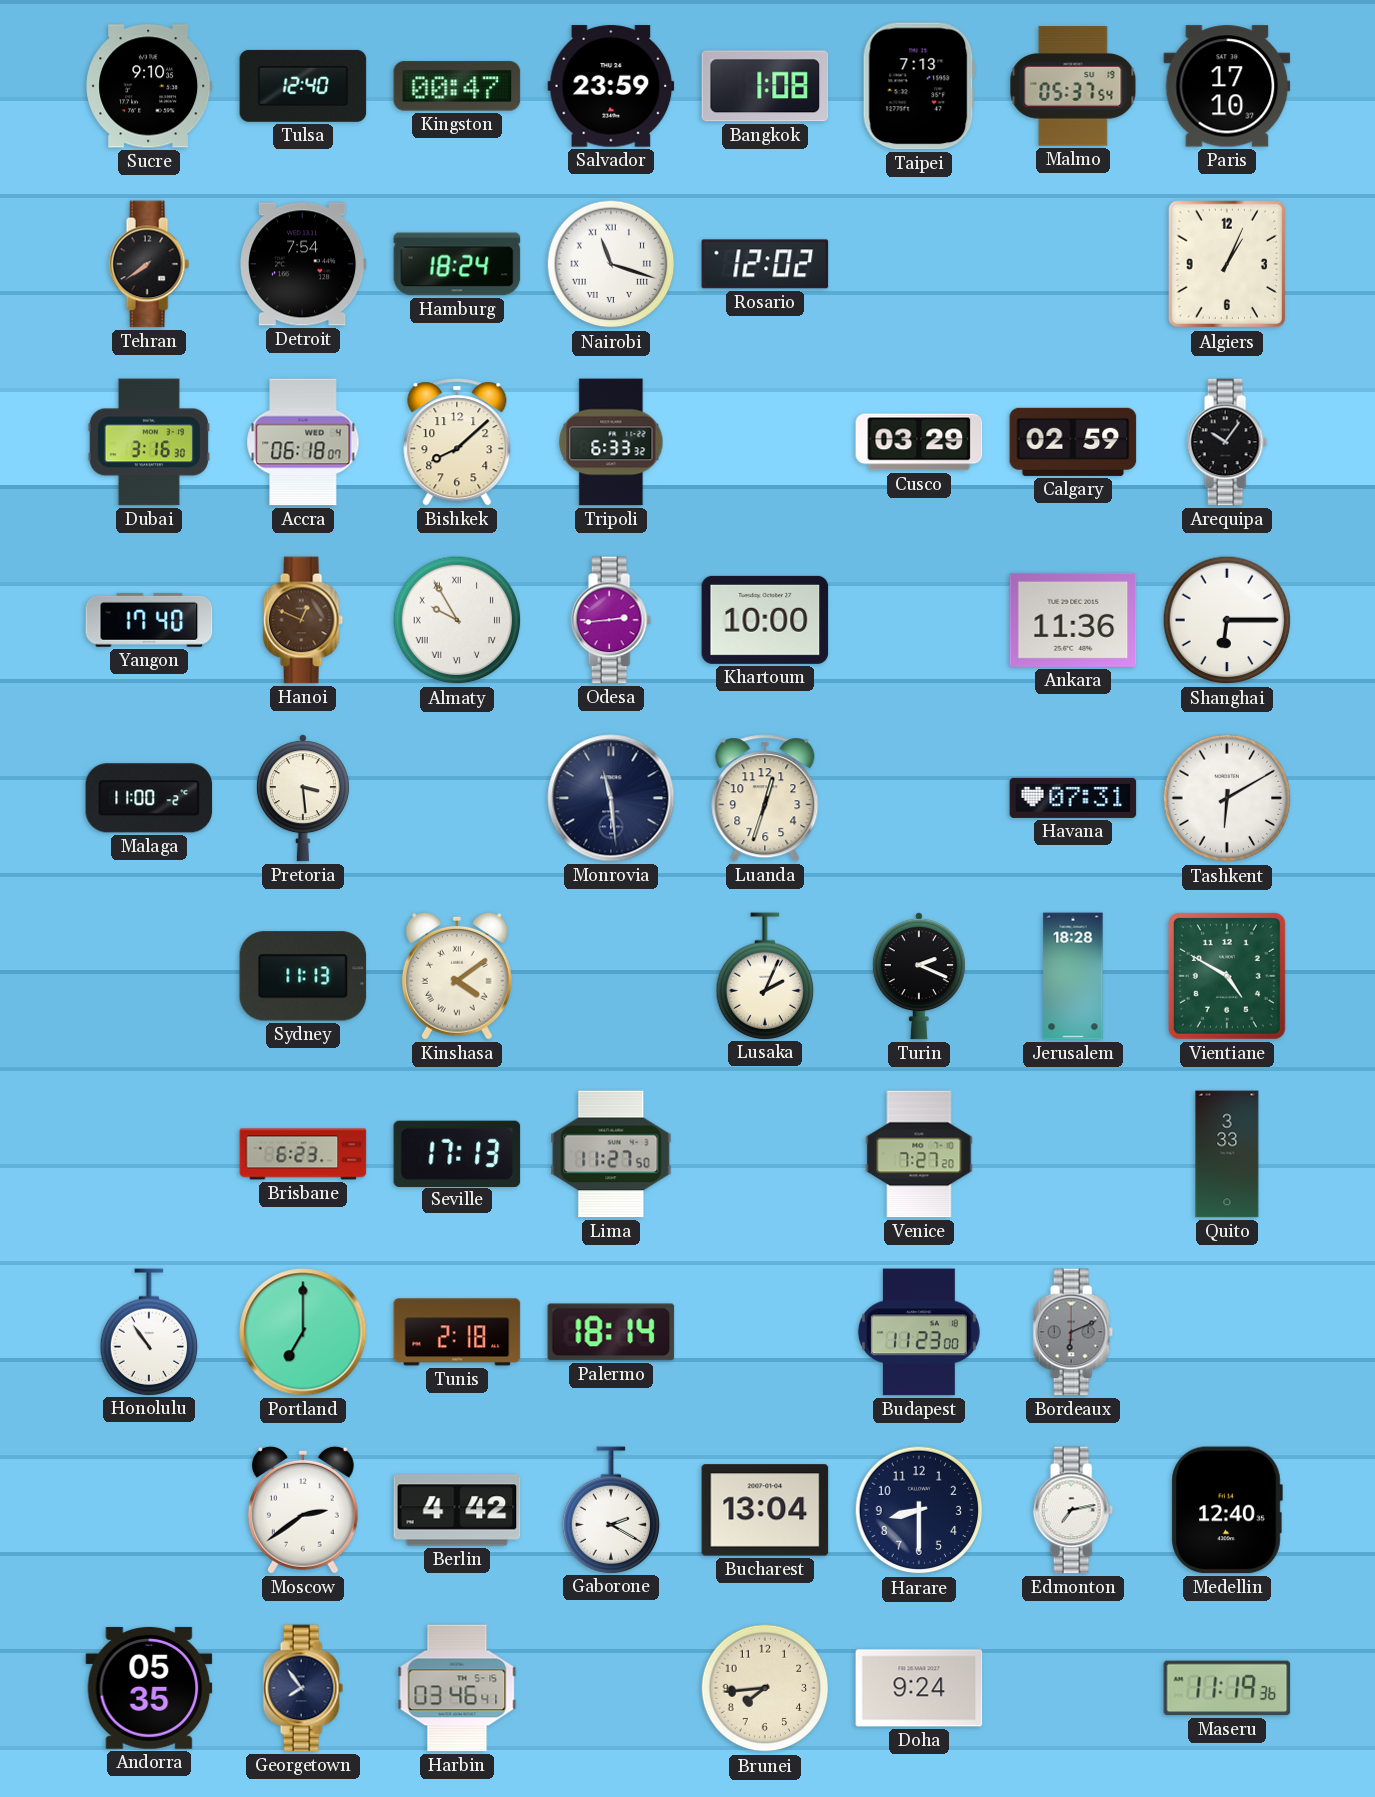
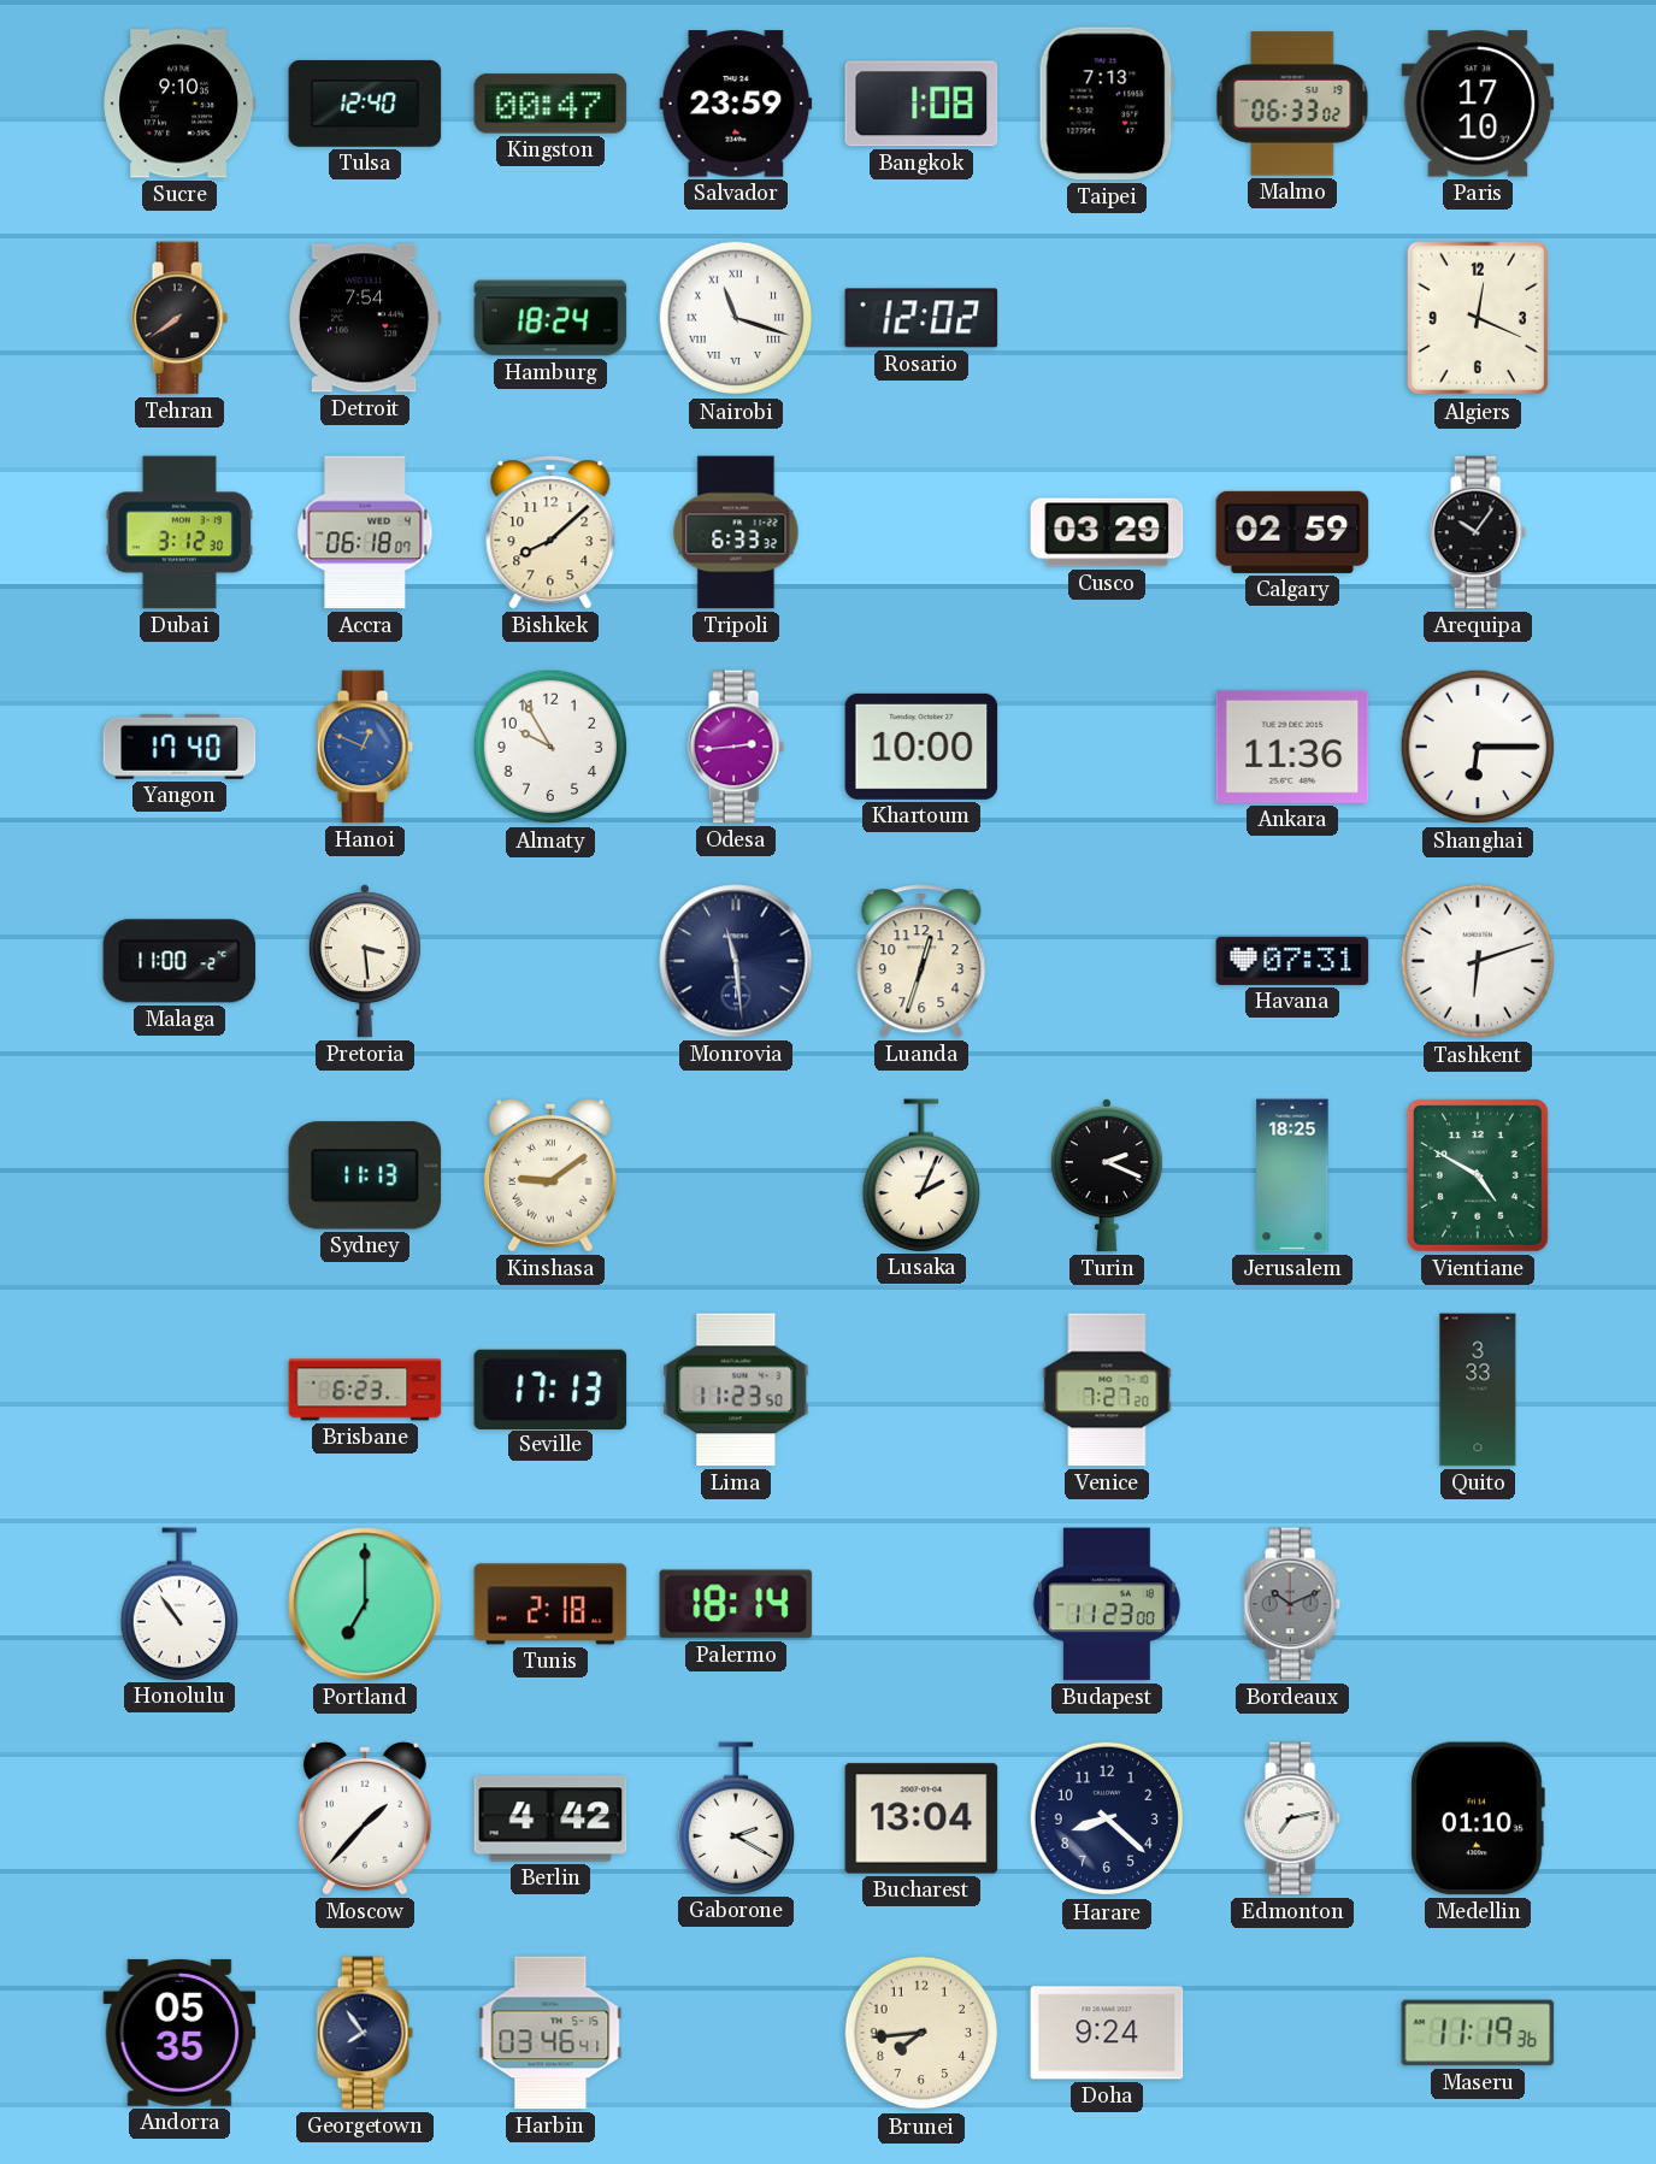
Malmo: 05:37 -> 06:33 (1292, 104)
Algiers: 1:04 -> 12:19 (1478, 318)
Dubai: 3:16 -> 3:12 (179, 532)
Hanoi dial: brown -> blue (365, 747)
Almaty numerals: Roman -> Arabic (550, 747)
Tashkent: 6:10 -> 6:12 (1478, 961)
Kinshasa: 4:09 -> 9:09 (550, 1175)
Jerusalem: 18:28 -> 18:25 (1292, 1175)
Lima: 11:27 -> 11:23 (736, 1390)
Bordeaux: 6:11 -> 10:11 (1292, 1604)
Moscow: 2:39 -> 1:37 (365, 1818)
Harare: 8:30 -> 8:22 (1107, 1818)
Medellin: 12:40 -> 01:10 (1478, 1818)
